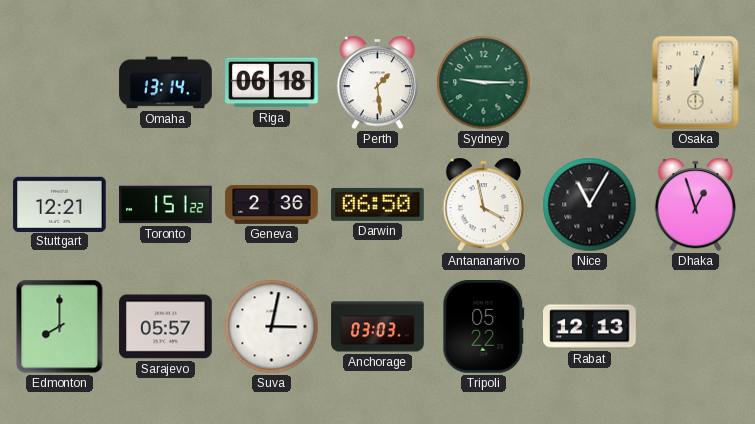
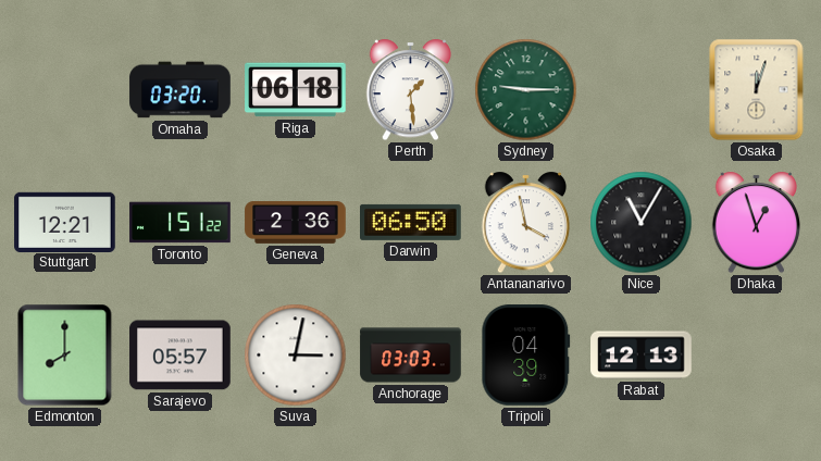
Omaha: 13:14 -> 03:20 (181, 90)
Tripoli: 05:22 -> 04:39 (526, 356)
